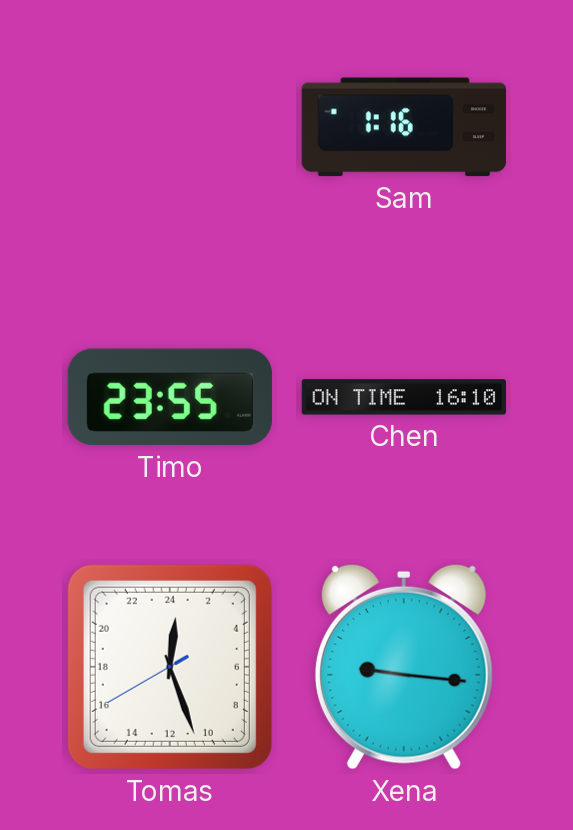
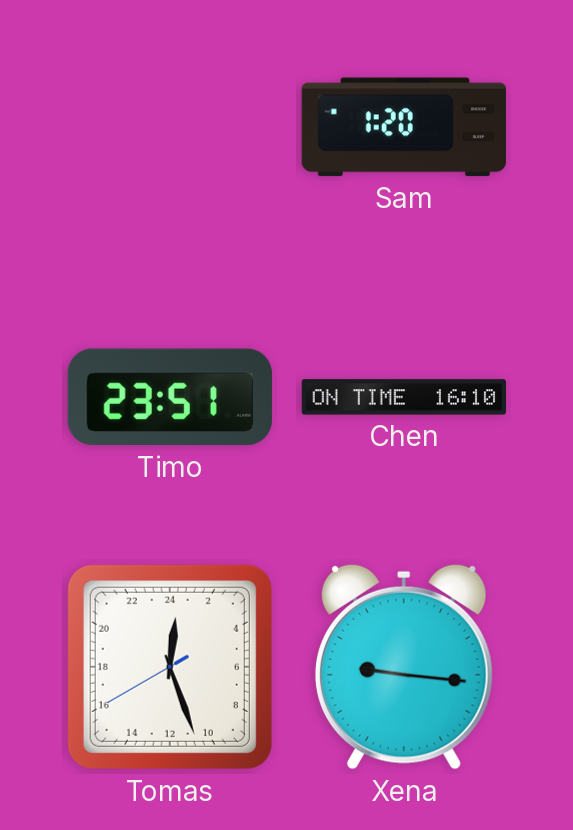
Sam: 1:16 -> 1:20 (404, 127)
Timo: 23:55 -> 23:51 (170, 397)
